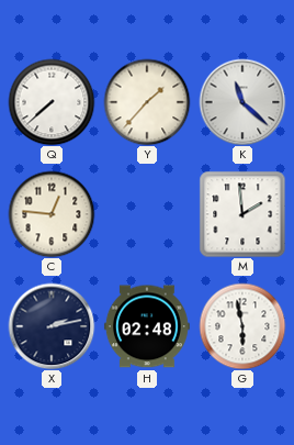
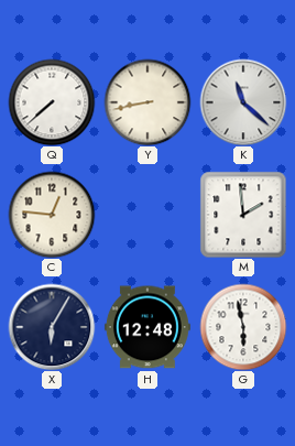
Y: 1:37 -> 8:43 (147, 102)
X: 2:13 -> 6:05 (52, 327)
H: 02:48 -> 12:48 (147, 327)
